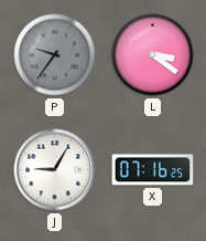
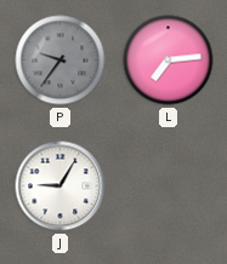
L: 3:21 -> 7:14 (169, 61)
X: 07:16 -> none (153, 170)
